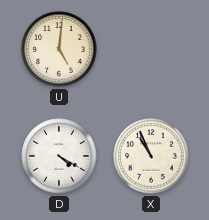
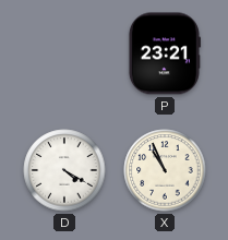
U: 5:01 -> none (59, 49)
P: none -> 23:21 (164, 53)
